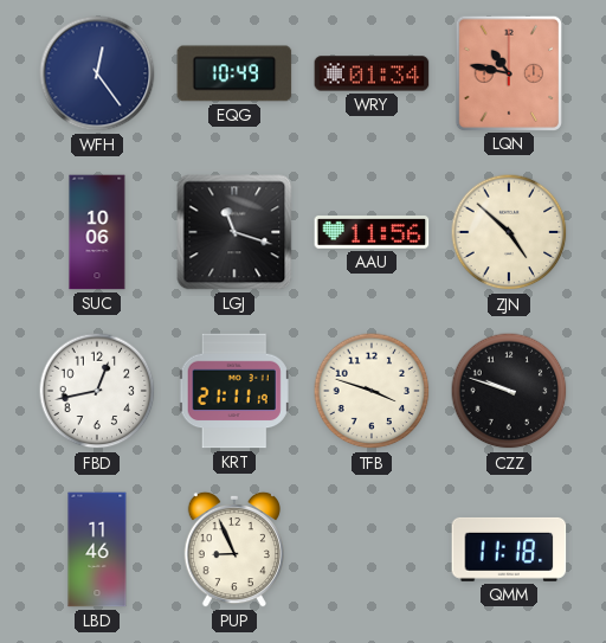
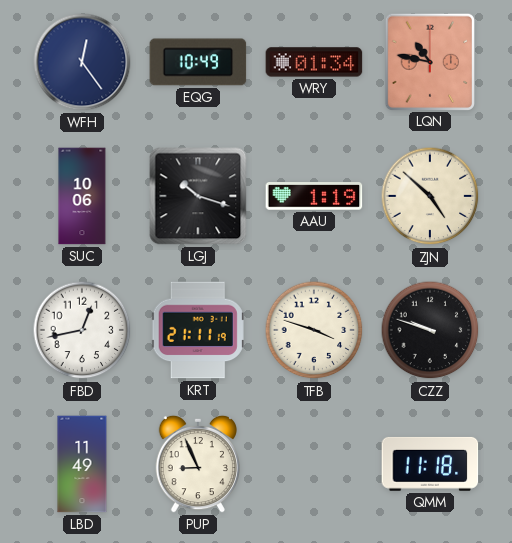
LGJ: 11:18 -> 10:18 (198, 196)
AAU: 11:56 -> 1:19 (314, 196)
LBD: 11:46 -> 11:49 (82, 464)
